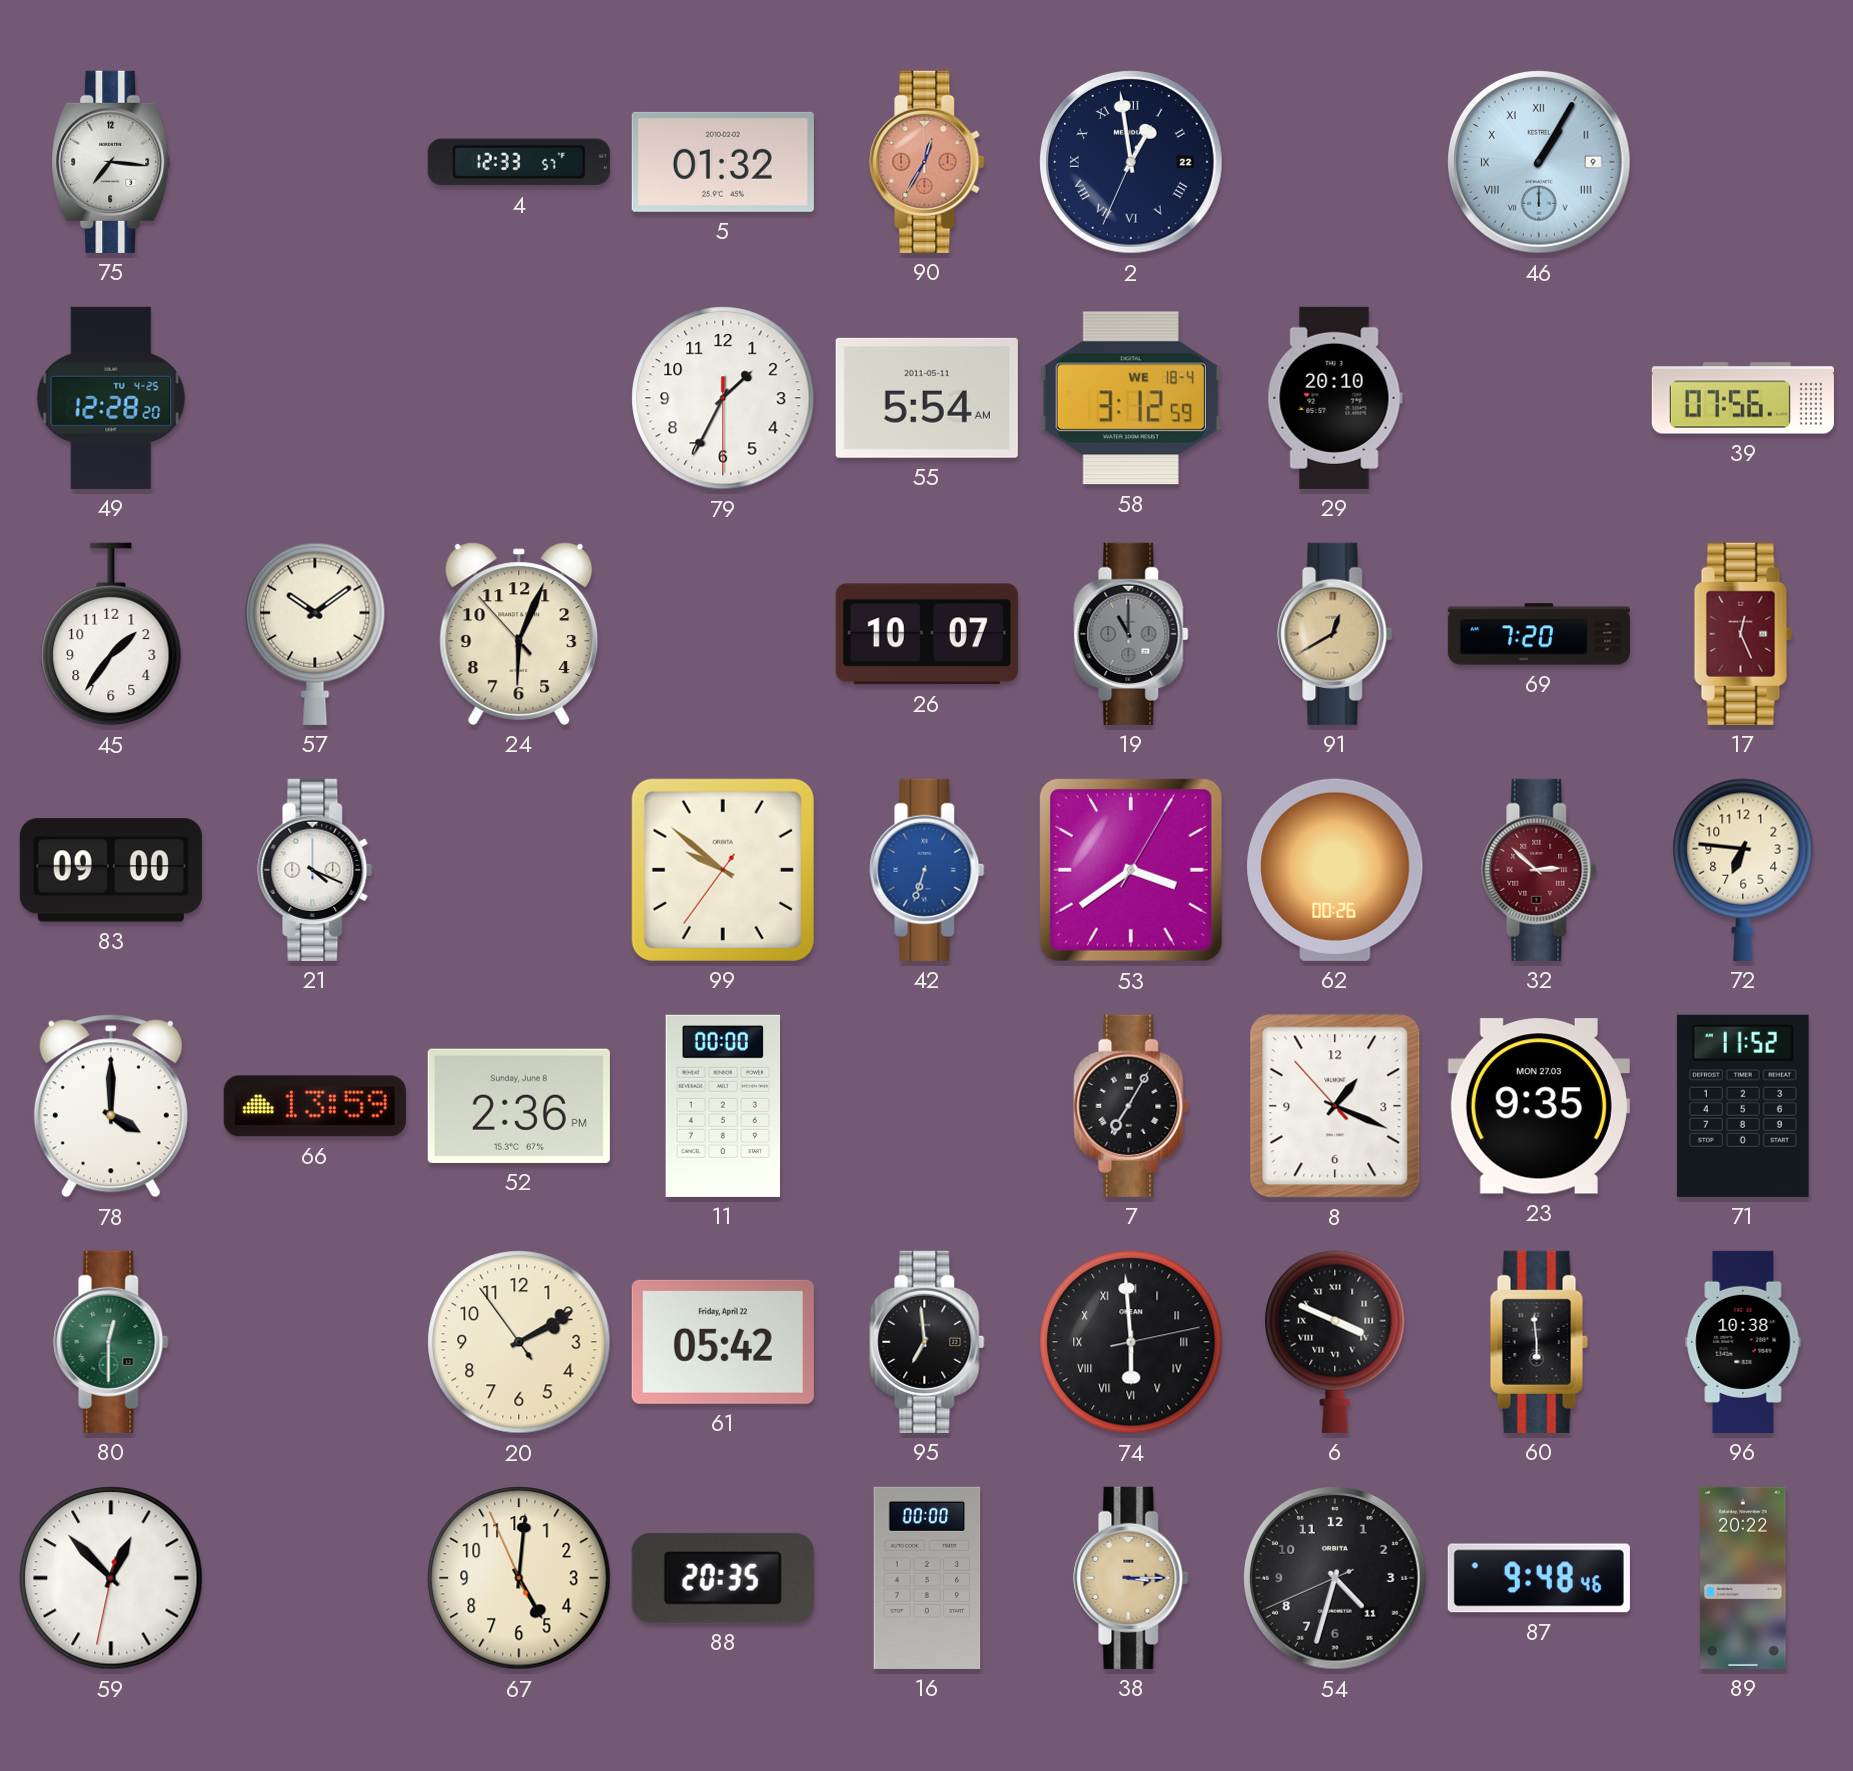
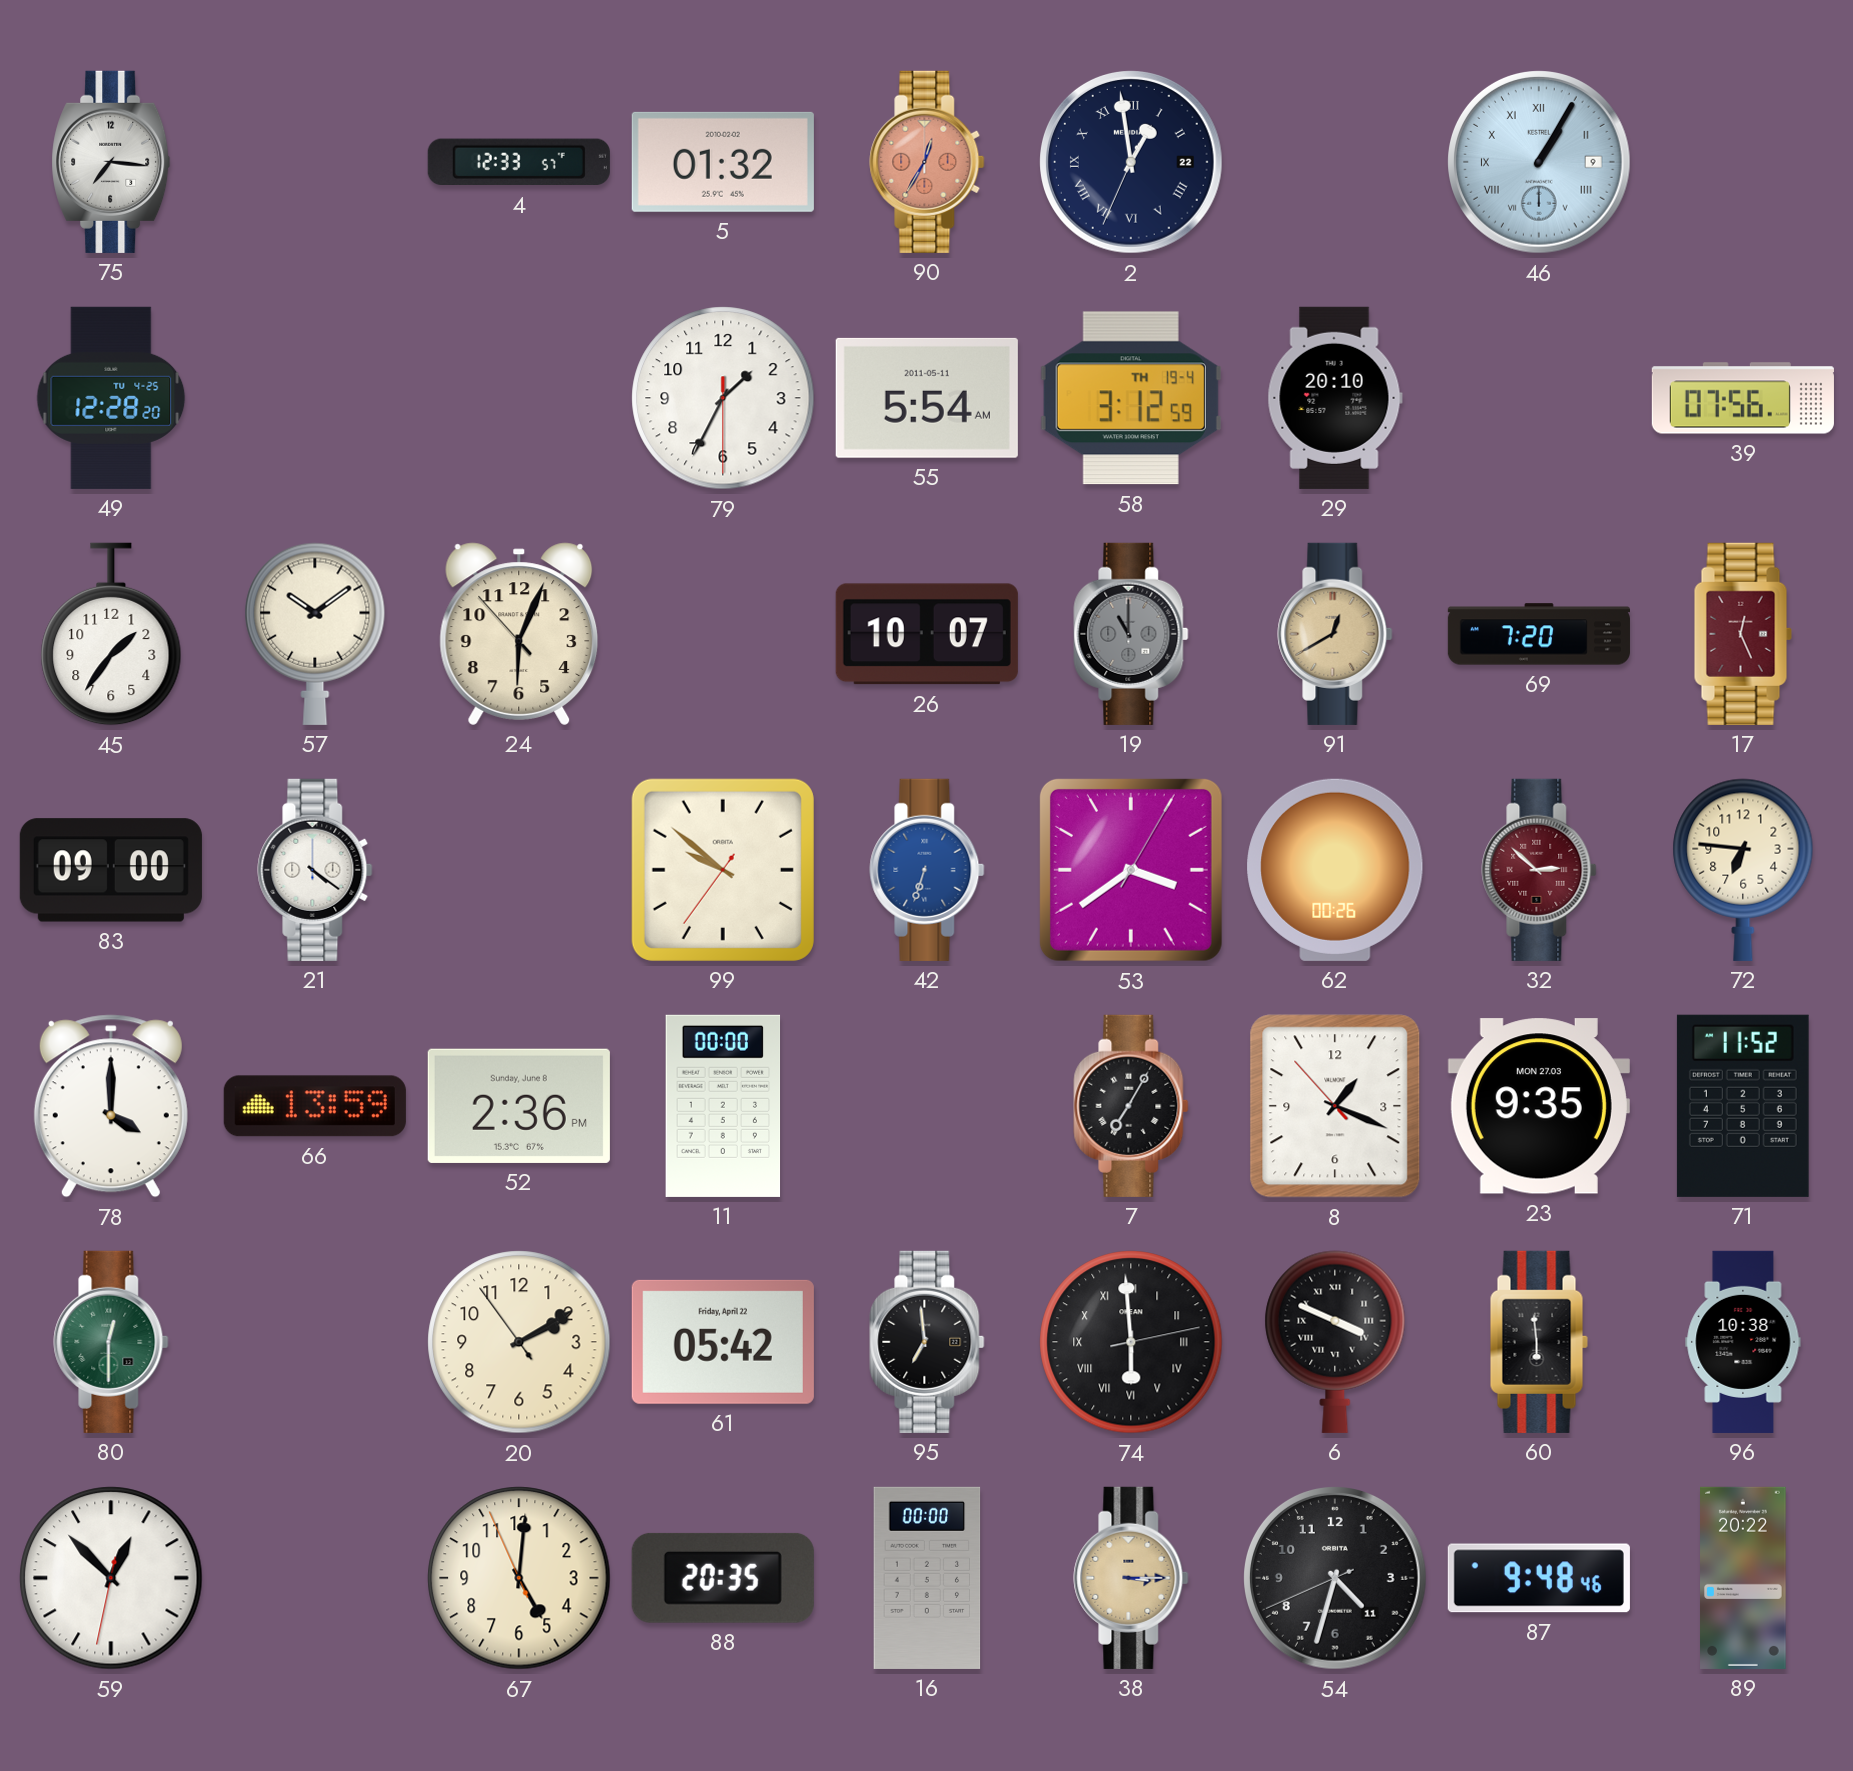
58 date: WE 18-4 -> TH 19-4 (1131, 398)
21: 4:19 -> 4:21 (315, 870)
